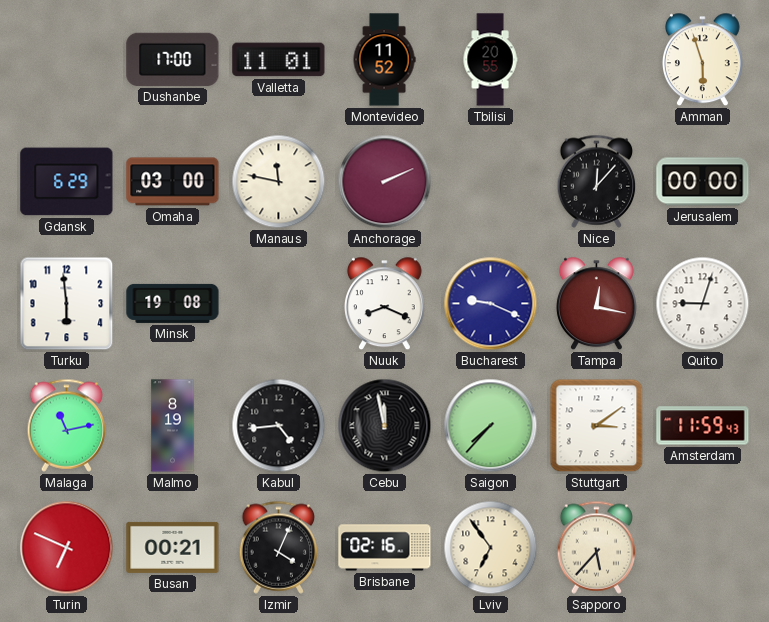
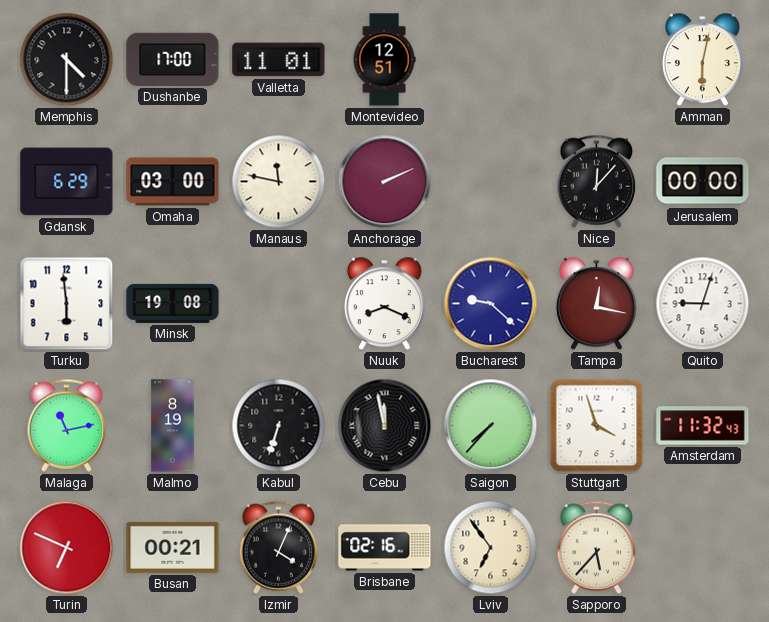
Memphis: none -> 4:30 (67, 60)
Montevideo: 11:52 -> 12:51 (384, 60)
Tbilisi: 20:55 -> none (490, 60)
Amman: 5:57 -> 6:02 (702, 60)
Bucharest: 9:19 -> 9:22 (491, 304)
Kabul: 4:44 -> 6:33 (279, 426)
Stuttgart: 3:09 -> 3:57 (597, 426)
Amsterdam: 11:59 -> 11:32 (703, 426)
